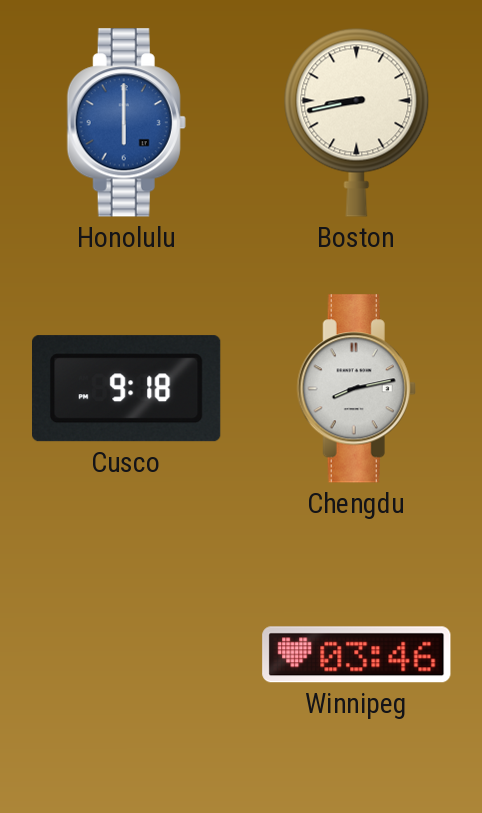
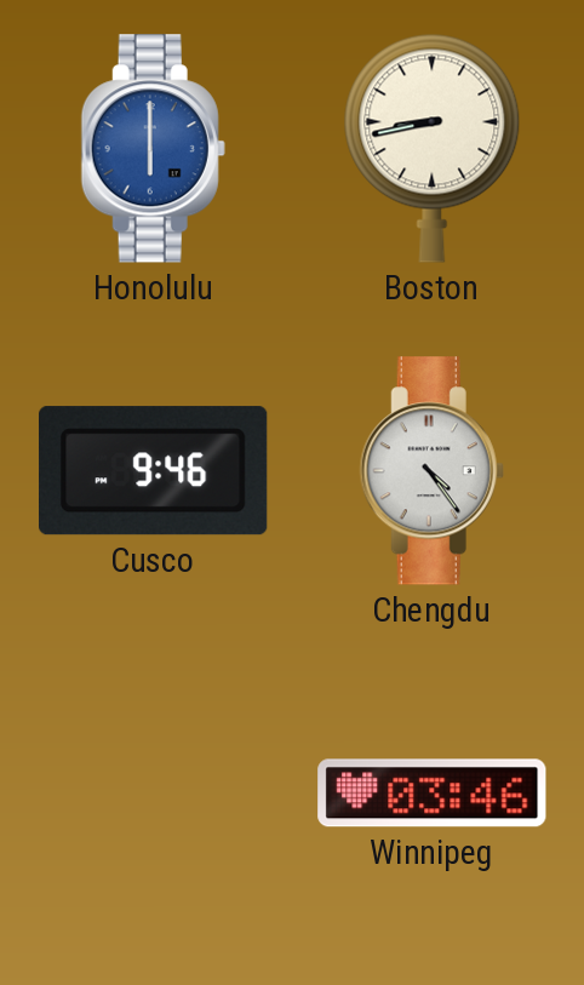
Cusco: 9:18 -> 9:46 (154, 471)
Chengdu: 8:13 -> 4:24 (431, 471)
